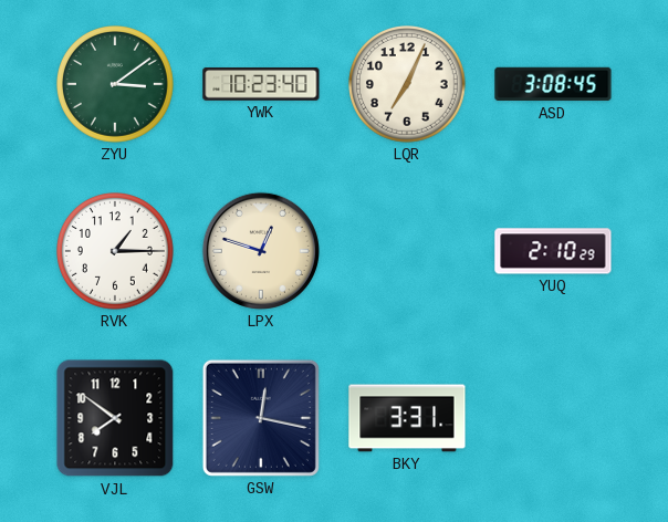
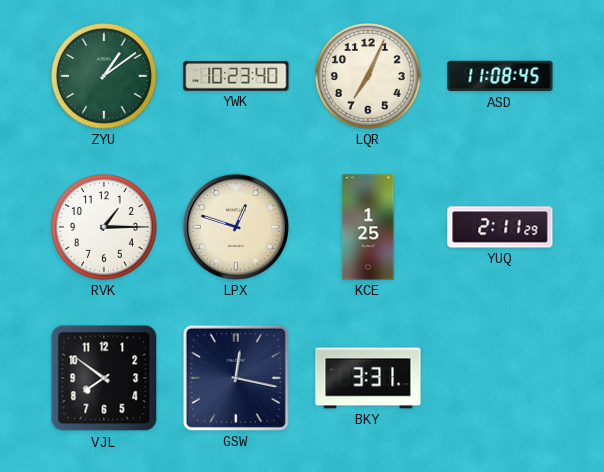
ZYU: 3:09 -> 1:09 (105, 77)
ASD: 3:08 -> 11:08 (500, 76)
KCE: none -> 1:25 (368, 227)
YUQ: 2:10 -> 2:11 (500, 227)
